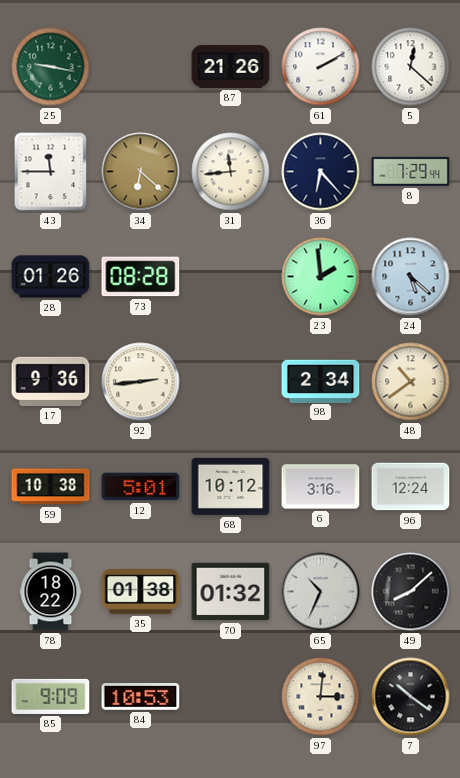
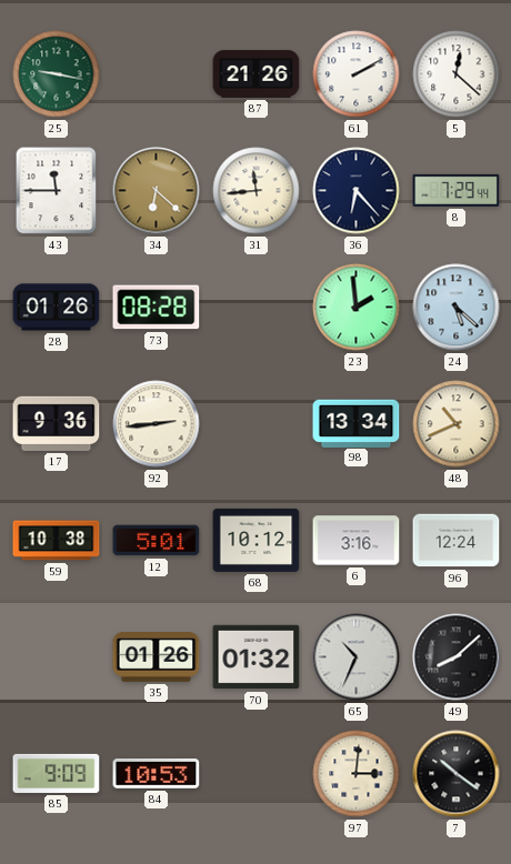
98: 2:34 -> 13:34 (357, 423)
48: 10:39 -> 10:41 (457, 424)
78: 18:22 -> none (51, 592)
35: 01:38 -> 01:26 (157, 657)
